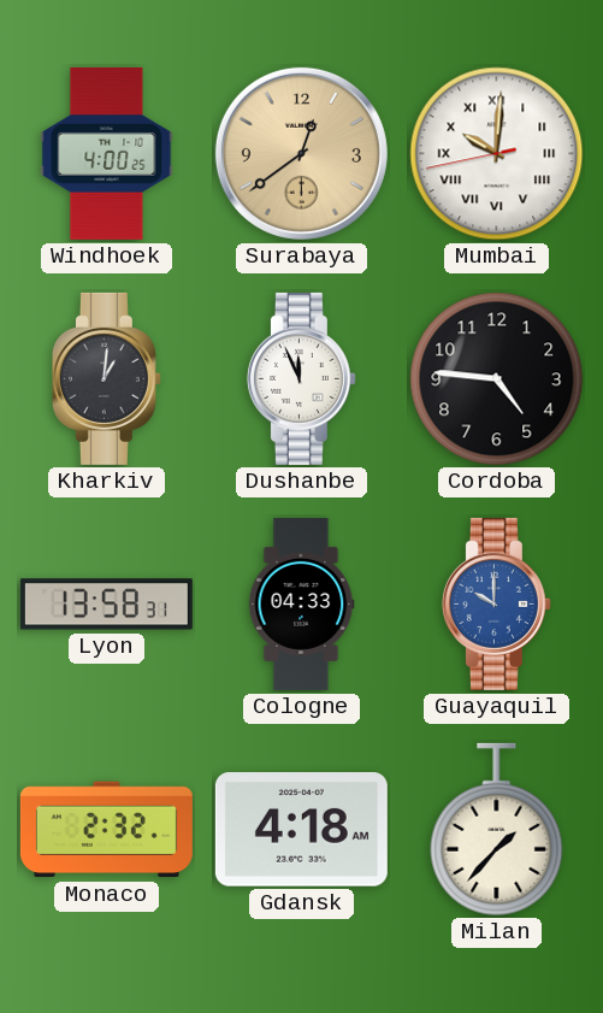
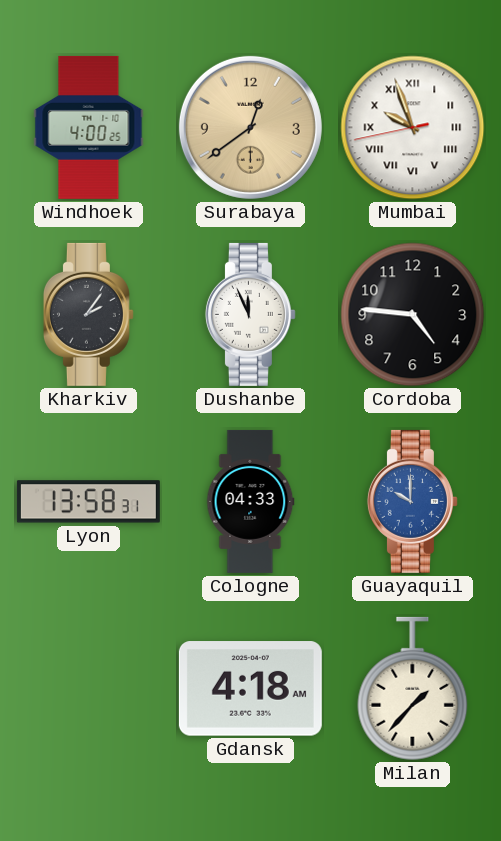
Mumbai: 10:00 -> 9:56 (413, 128)
Kharkiv: 1:01 -> 2:06 (88, 314)
Monaco: 2:32 -> none (106, 830)
